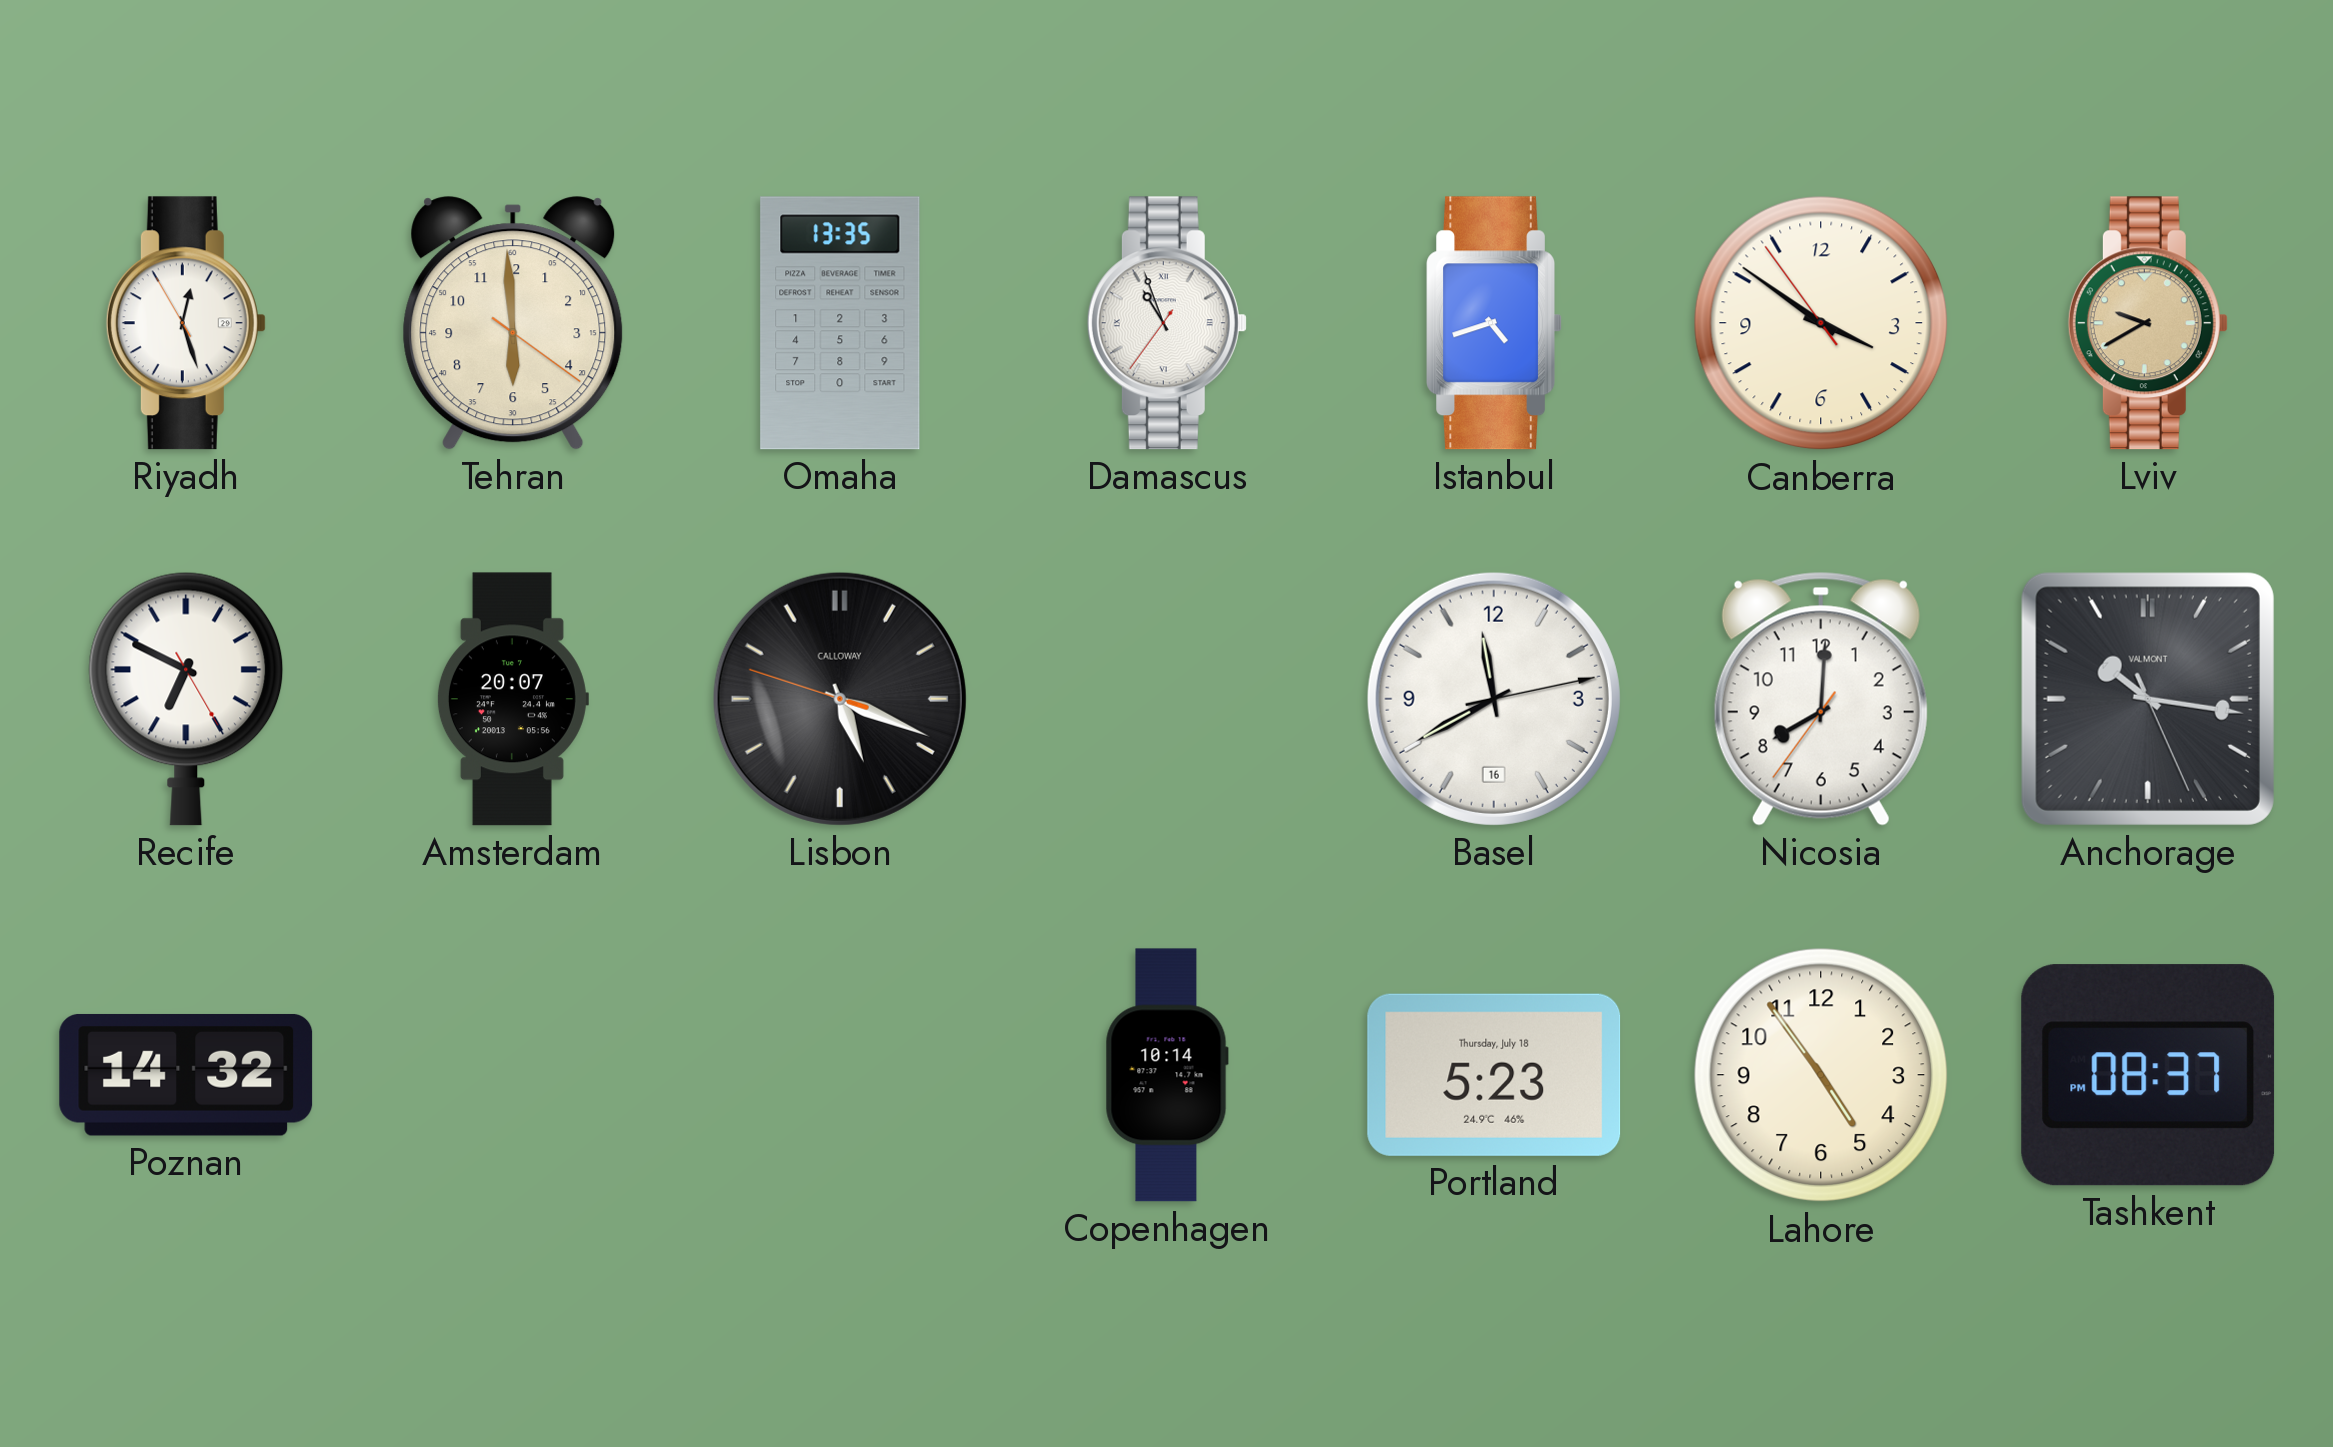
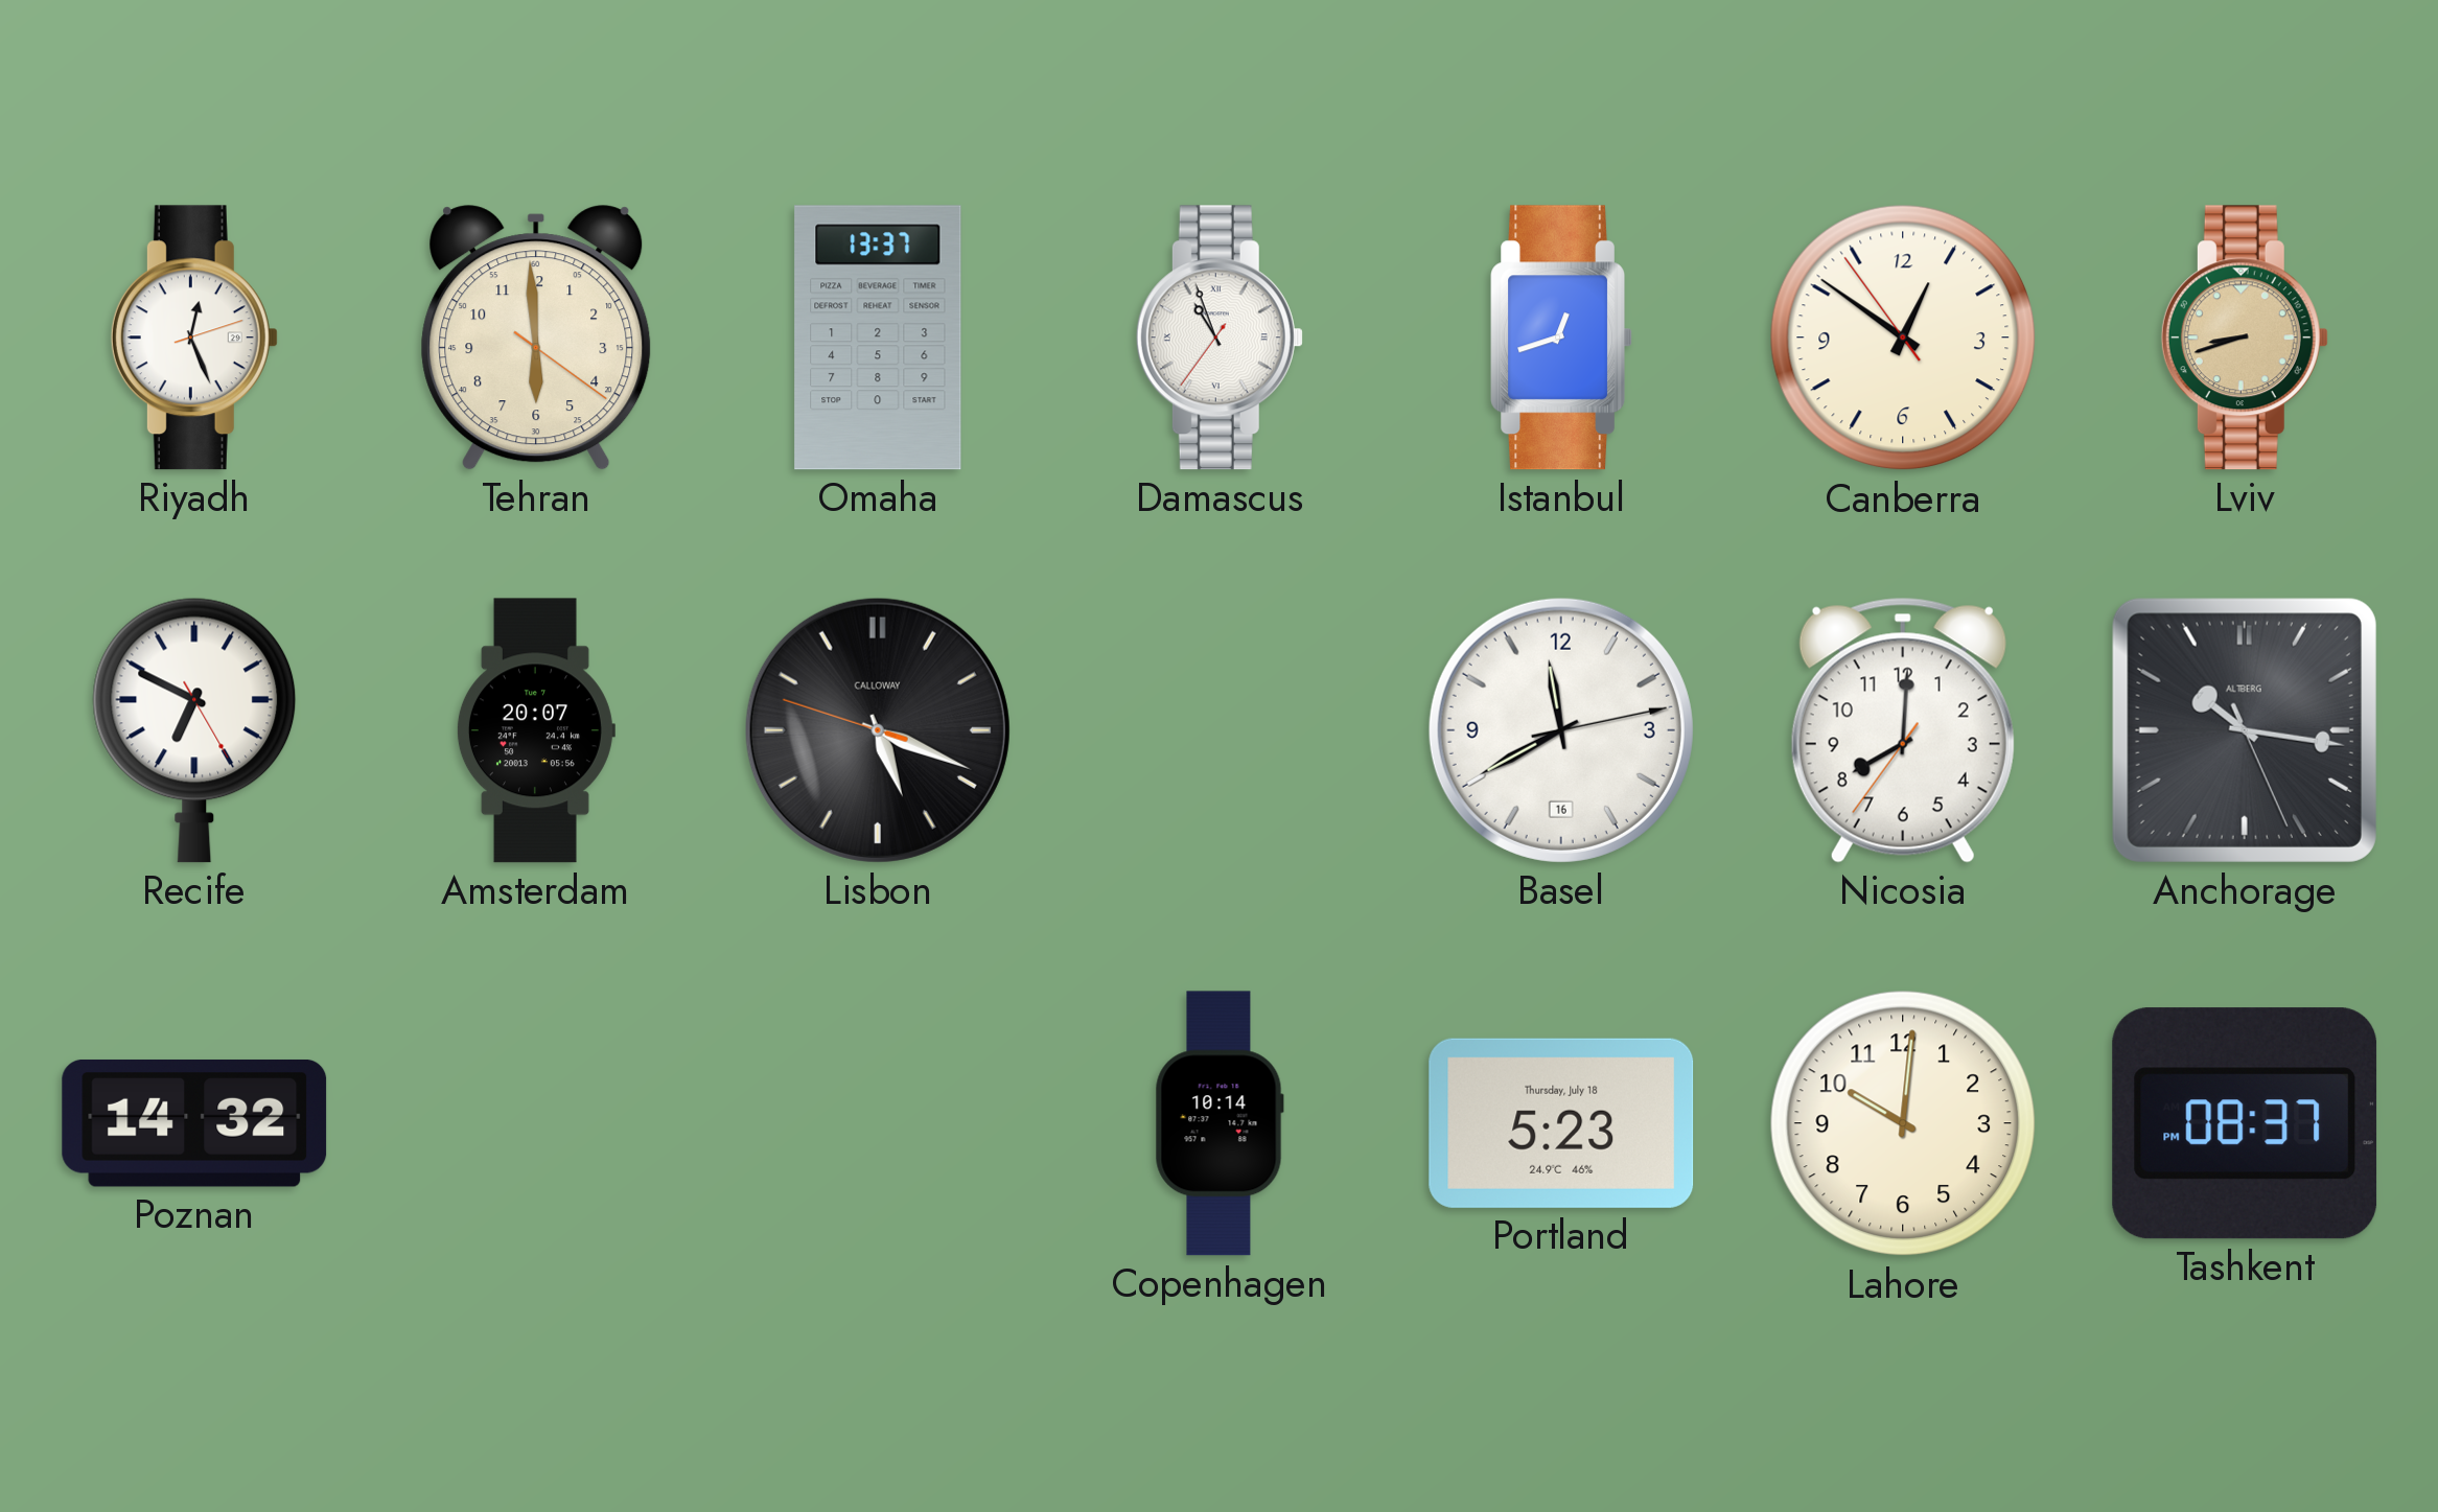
Riyadh: 12:26:55 -> 12:26:12 (194, 338)
Omaha: 13:35 -> 13:37 (878, 338)
Istanbul: 4:42 -> 12:42 (1561, 338)
Canberra: 3:50 -> 12:50 (1903, 338)
Lviv: 9:40 -> 8:42 (2245, 338)
Anchorage brand: VALMONT -> ALTBERG (2245, 730)
Lahore: 4:54 -> 10:01 (1903, 1123)
